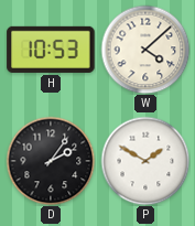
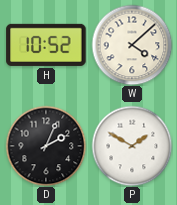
H: 10:53 -> 10:52 (46, 45)
D: 2:06 -> 2:04 (46, 146)
